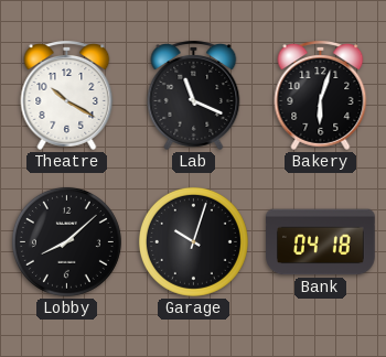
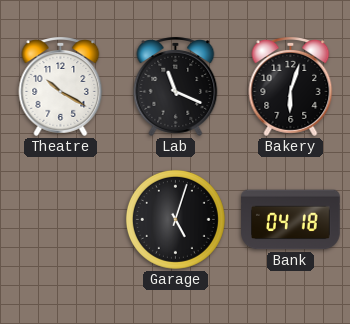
Lobby: 8:08 -> none (66, 241)
Garage: 10:03 -> 5:03 (175, 219)
